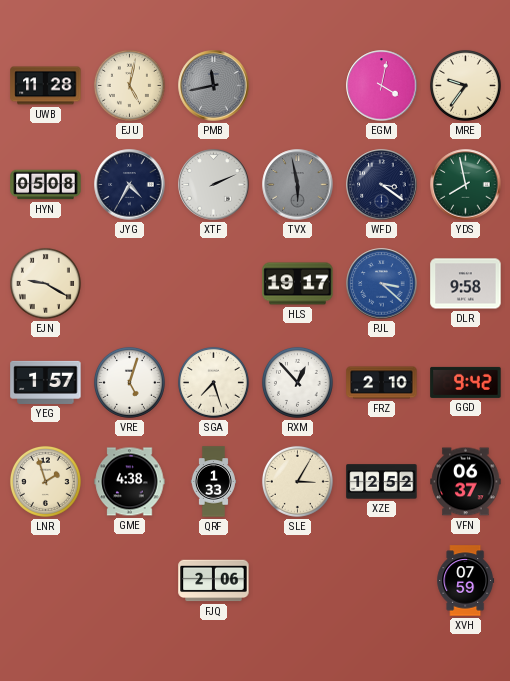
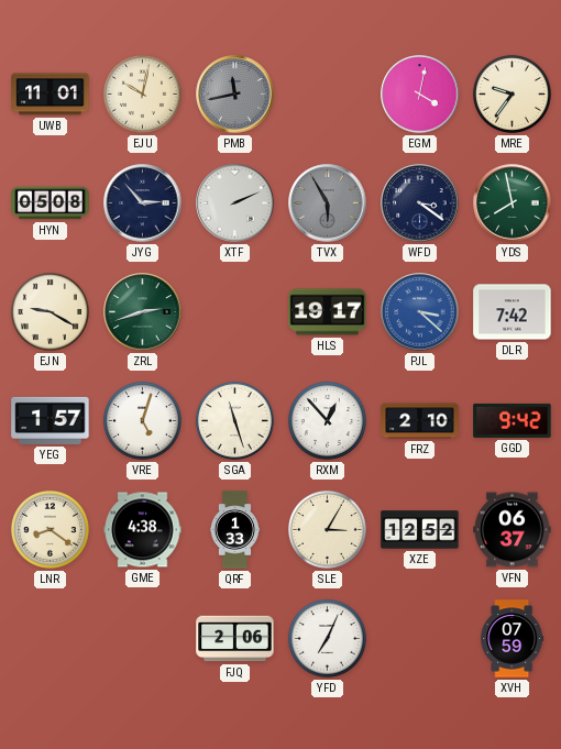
UWB: 11:28 -> 11:01 (51, 95)
EJU: 5:02 -> 10:02 (142, 93)
JYG: 4:35 -> 2:53 (143, 203)
TVX: 5:58 -> 5:55 (328, 203)
ZRL: none -> 2:42 (143, 312)
DLR: 9:58 -> 7:42 (513, 312)
SGA: 7:27 -> 11:27 (234, 420)
LNR: 1:57 -> 8:21 (50, 529)
YFD: none -> 7:04 (327, 638)
